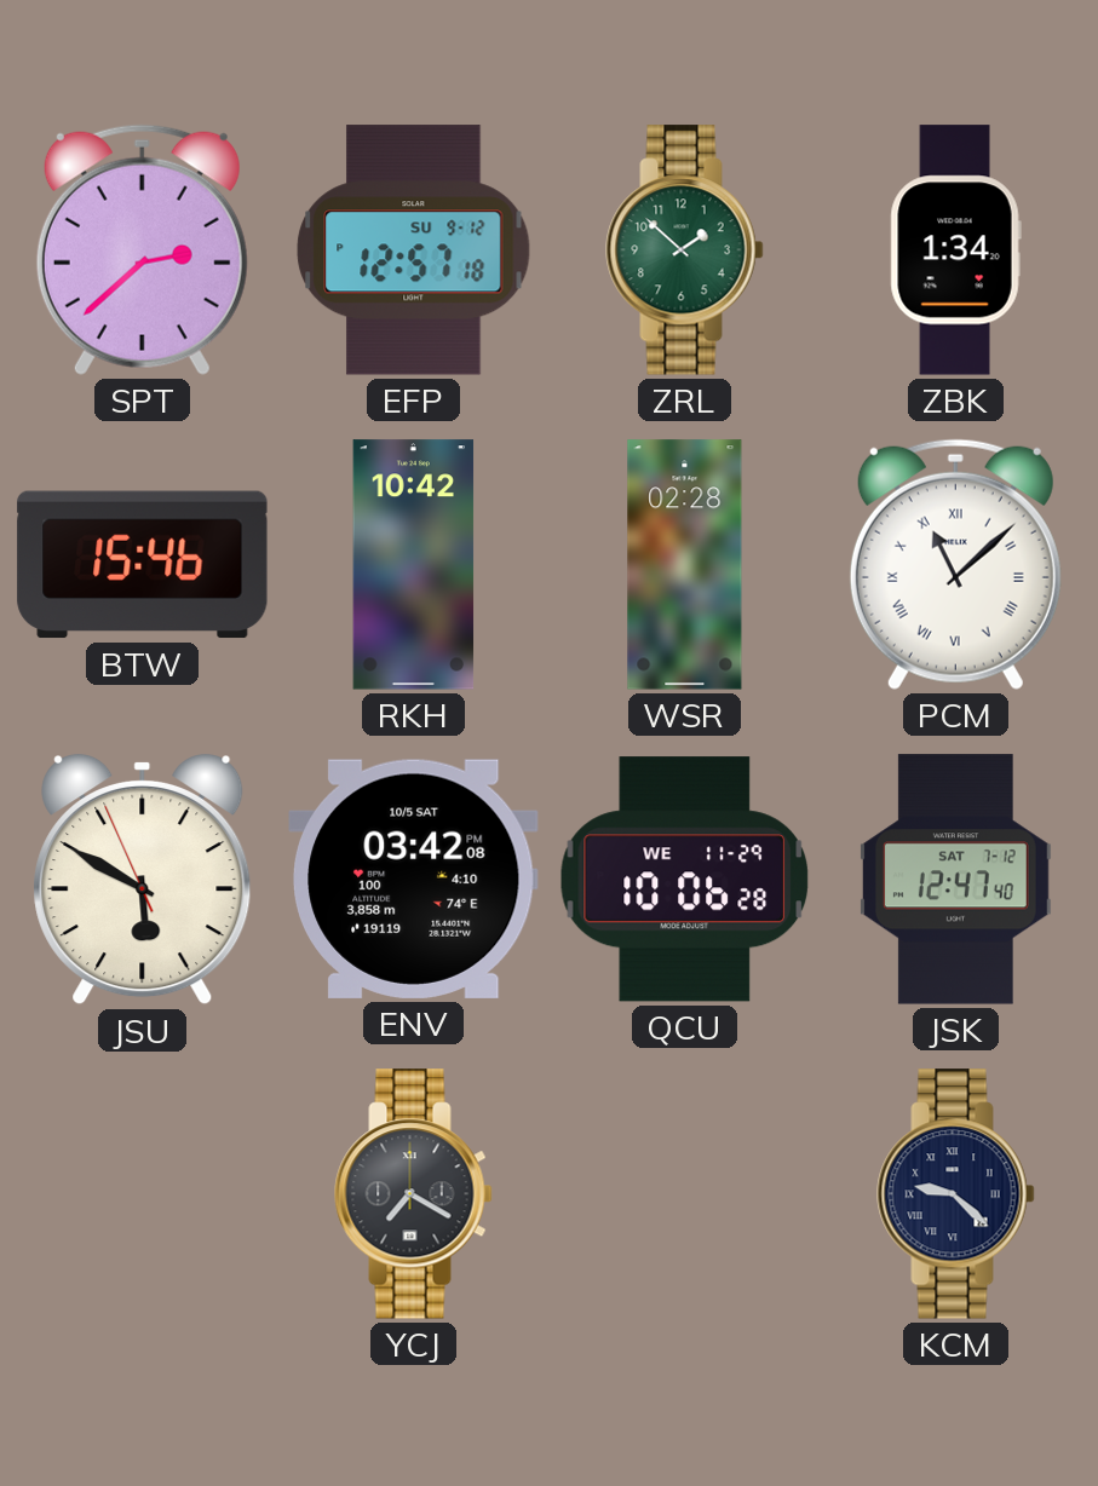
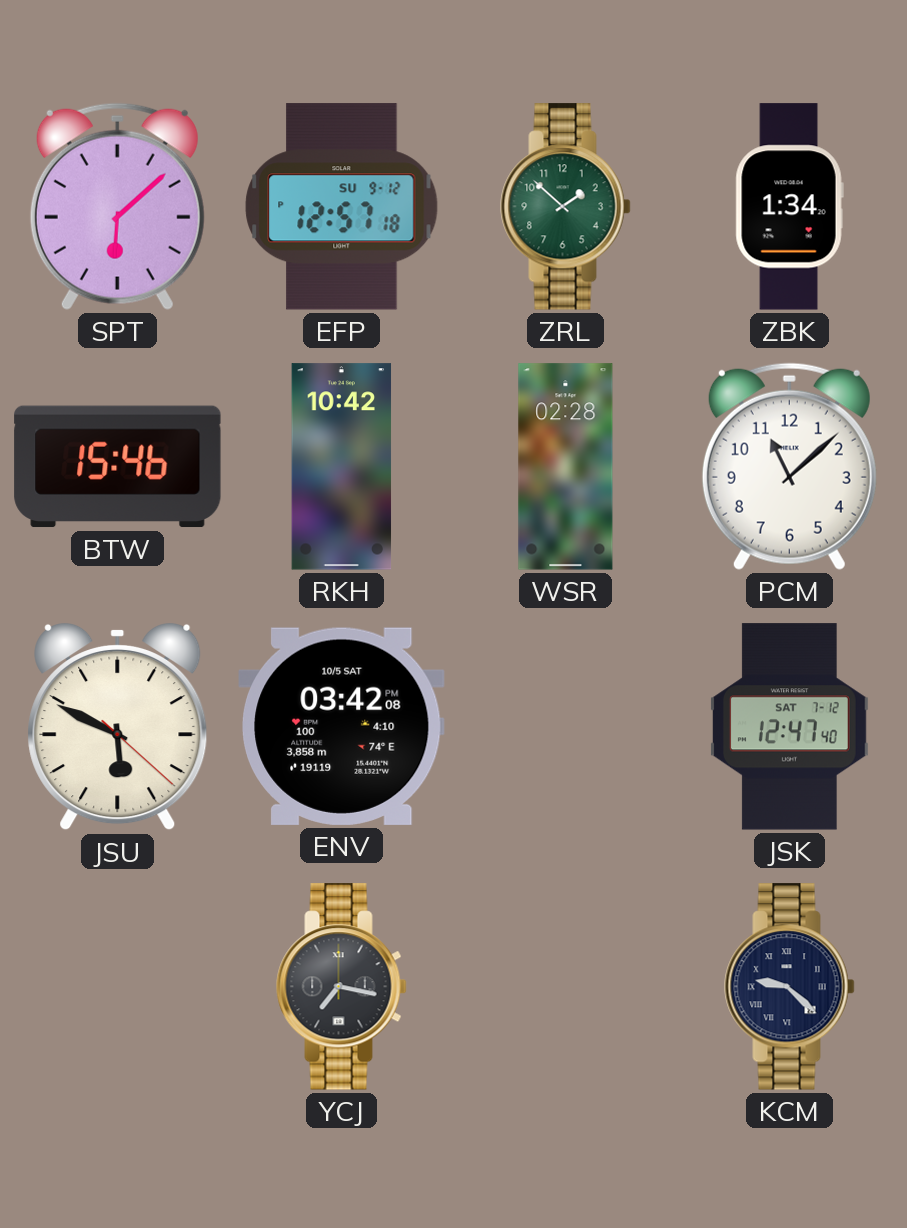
SPT: 2:38 -> 6:08 (117, 206)
PCM numerals: Roman -> Arabic (789, 466)
JSU: 5:49:56 -> 5:49:22 (118, 727)
QCU: 10:06 -> none (685, 880)
YCJ: 7:20 -> 7:17 (342, 987)
